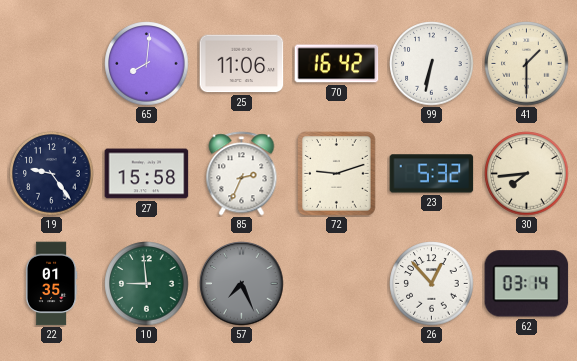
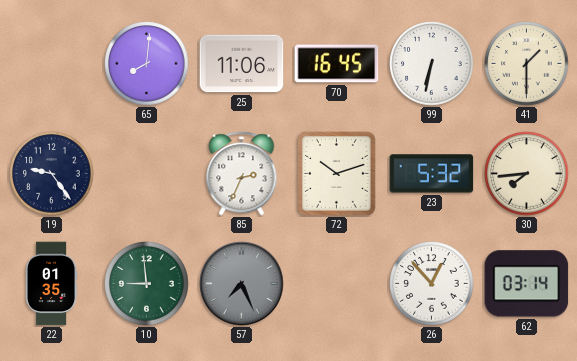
70: 16:42 -> 16:45 (337, 64)
27: 15:58 -> none (147, 174)
72: 9:12 -> 10:12 (337, 174)
